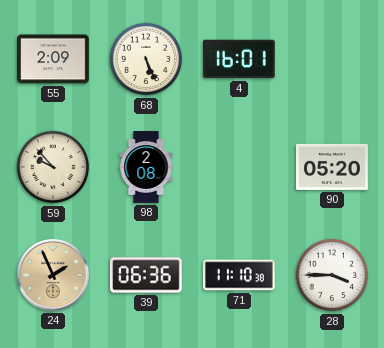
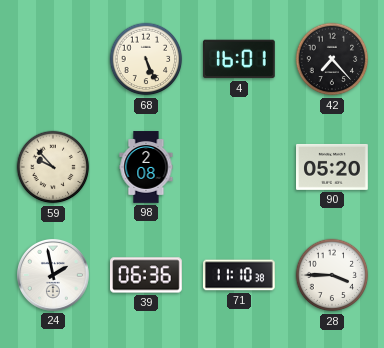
55: 2:09 -> none (54, 59)
42: none -> 7:23 (332, 59)
24: 1:56 -> 1:58 (53, 275)
24 dial: champagne -> white (53, 275)
